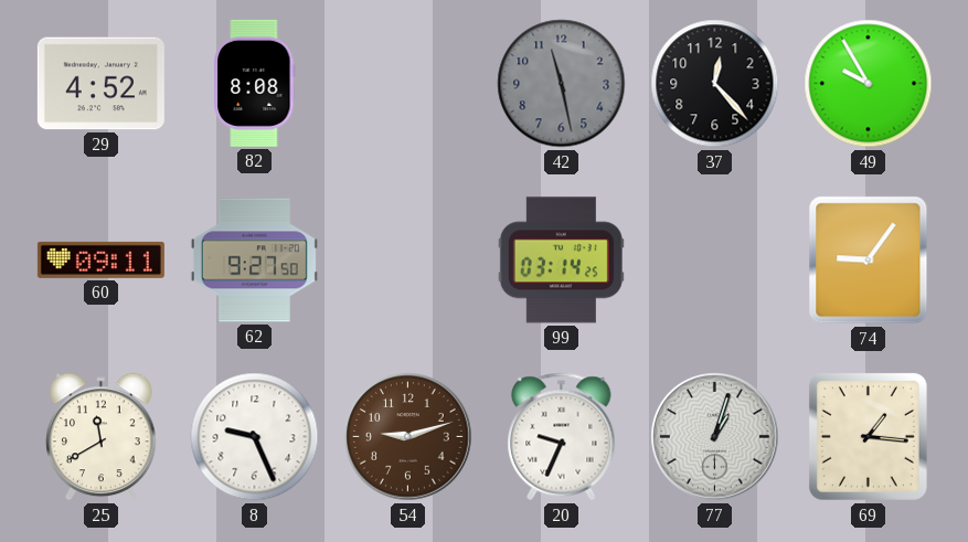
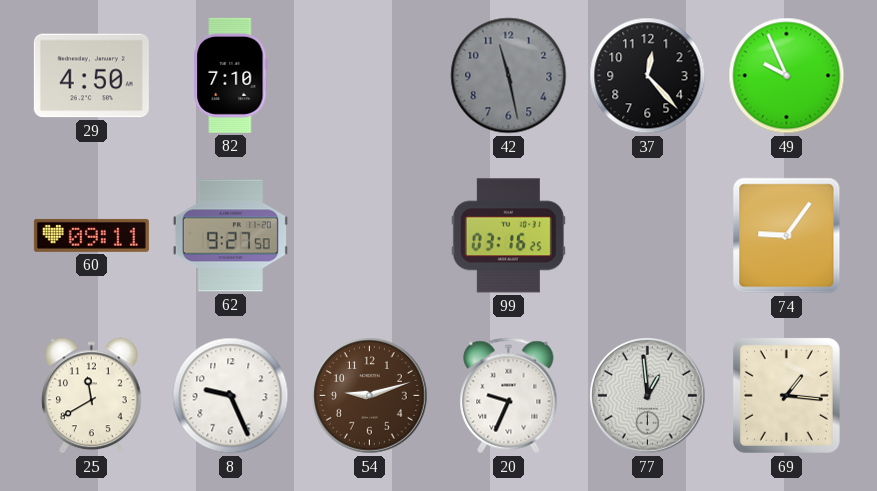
29: 4:52 -> 4:50 (91, 76)
82: 8:08 -> 7:10 (231, 75)
49: 9:55 -> 9:56 (787, 76)
99: 03:14 -> 03:16 (508, 236)
77: 1:03 -> 12:59 (648, 396)
